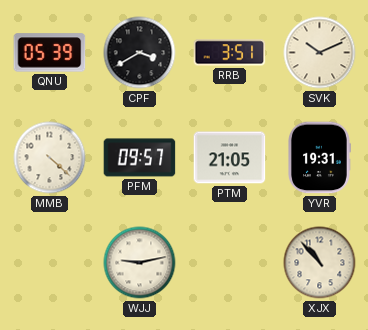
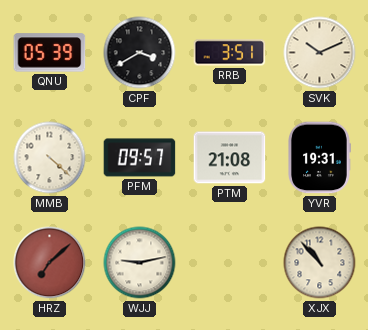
PTM: 21:05 -> 21:08 (230, 158)
HRZ: none -> 7:08 (50, 263)
